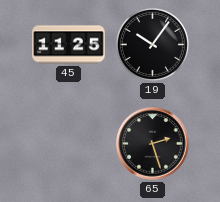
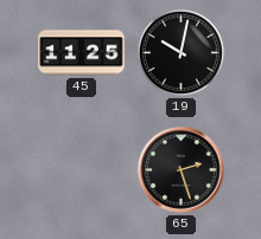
19: 10:06 -> 10:02 (180, 52)
